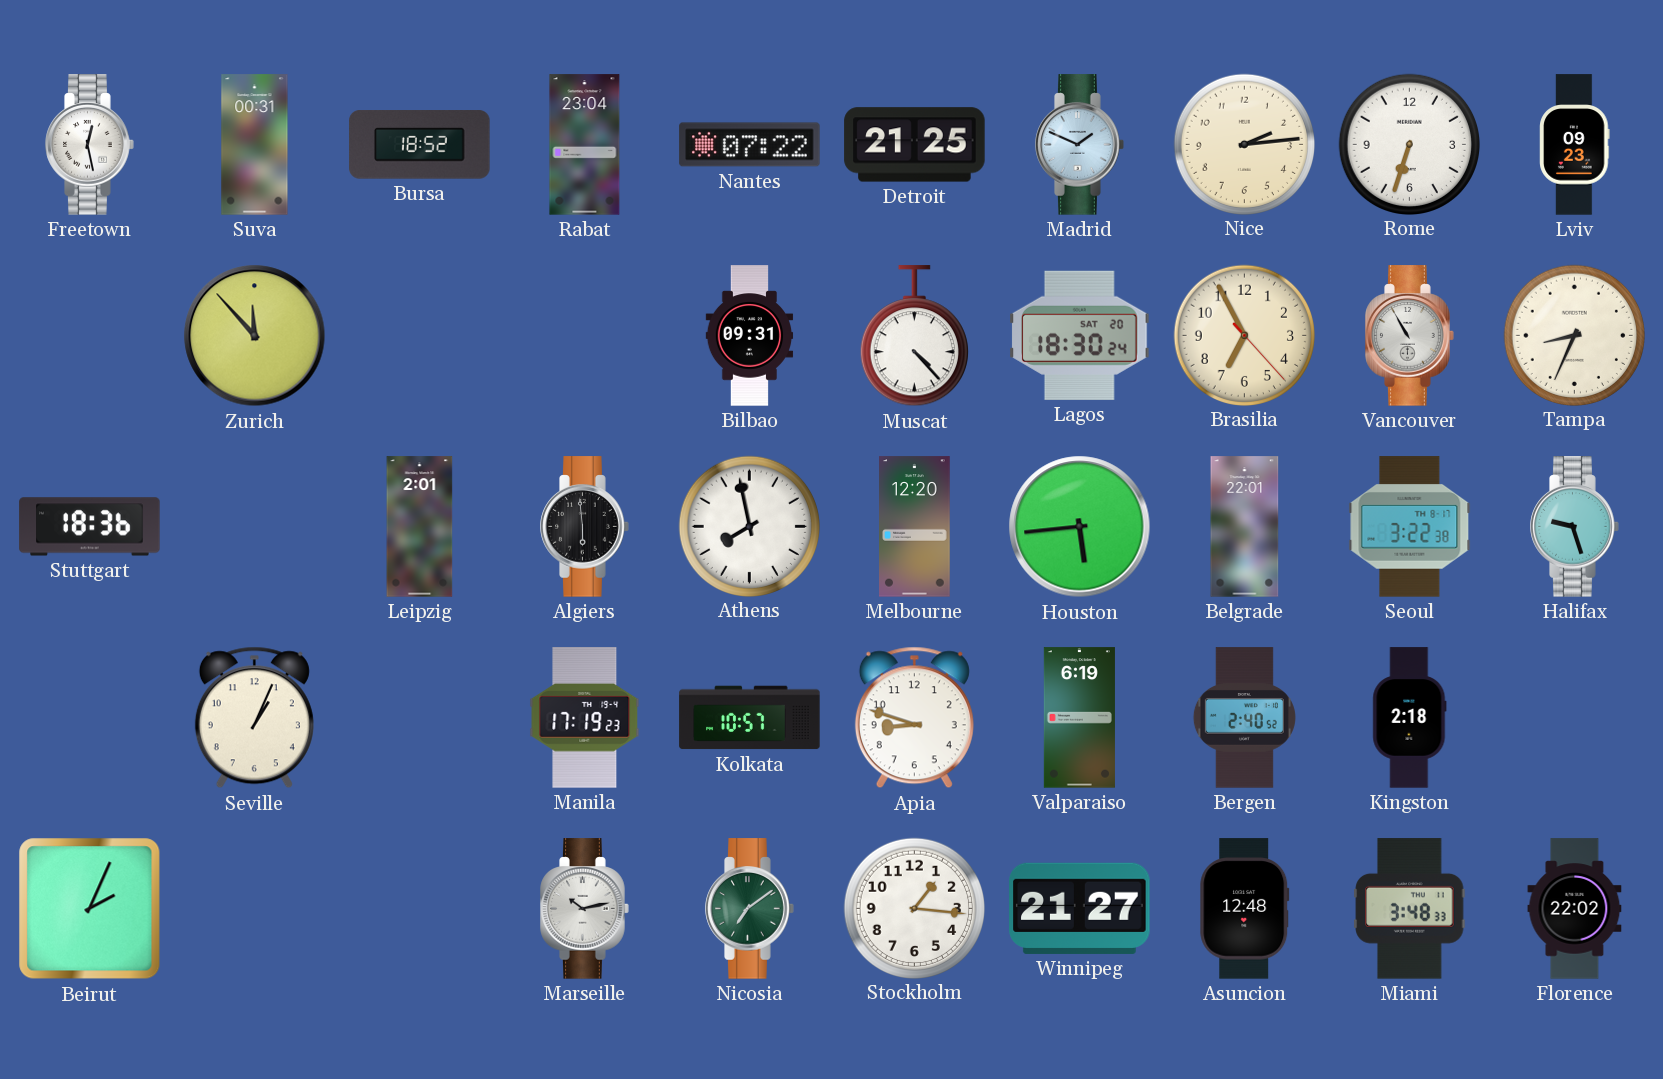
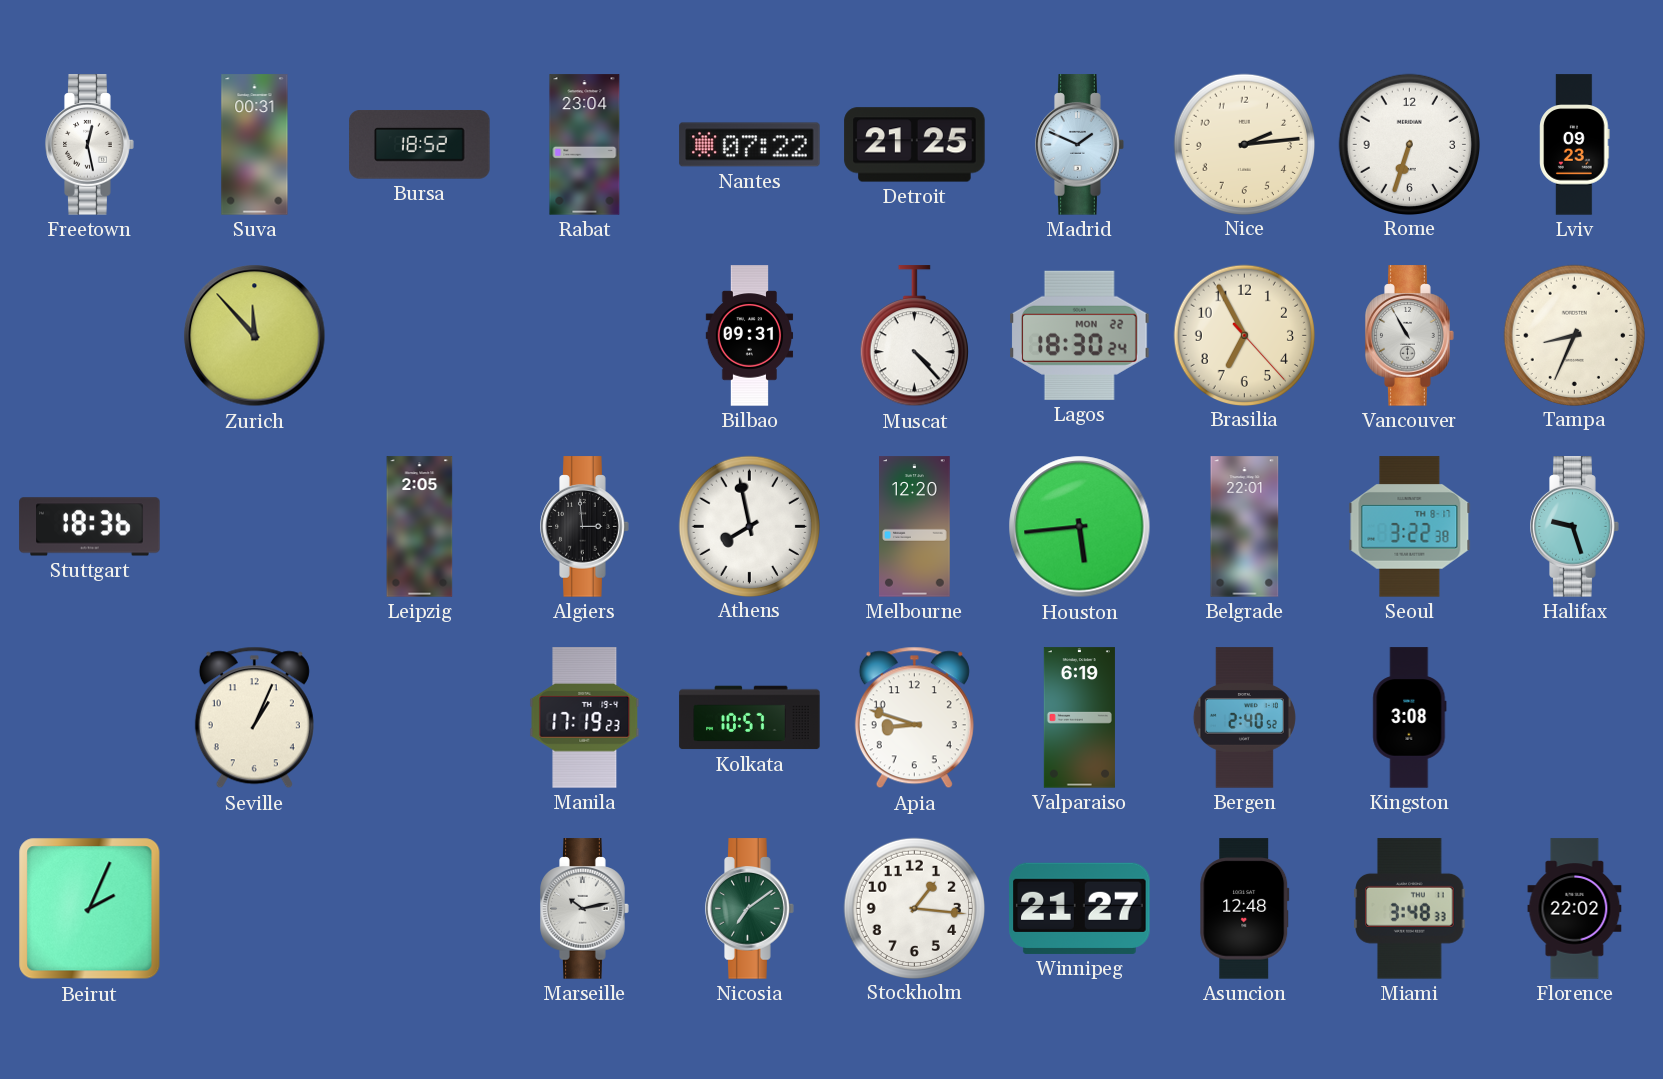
Lagos date: SAT 20 -> MON 22 (1080, 335)
Leipzig: 2:01 -> 2:05 (420, 527)
Algiers: 5:59 -> 2:59 (585, 527)
Kingston: 2:18 -> 3:08 (1410, 718)
